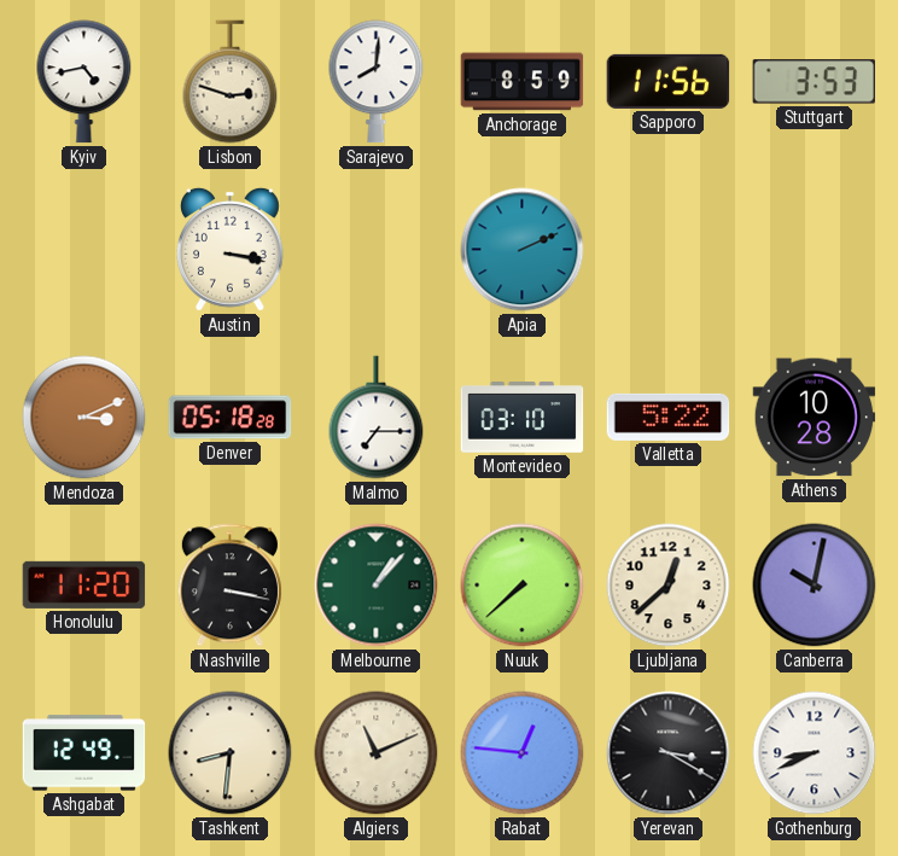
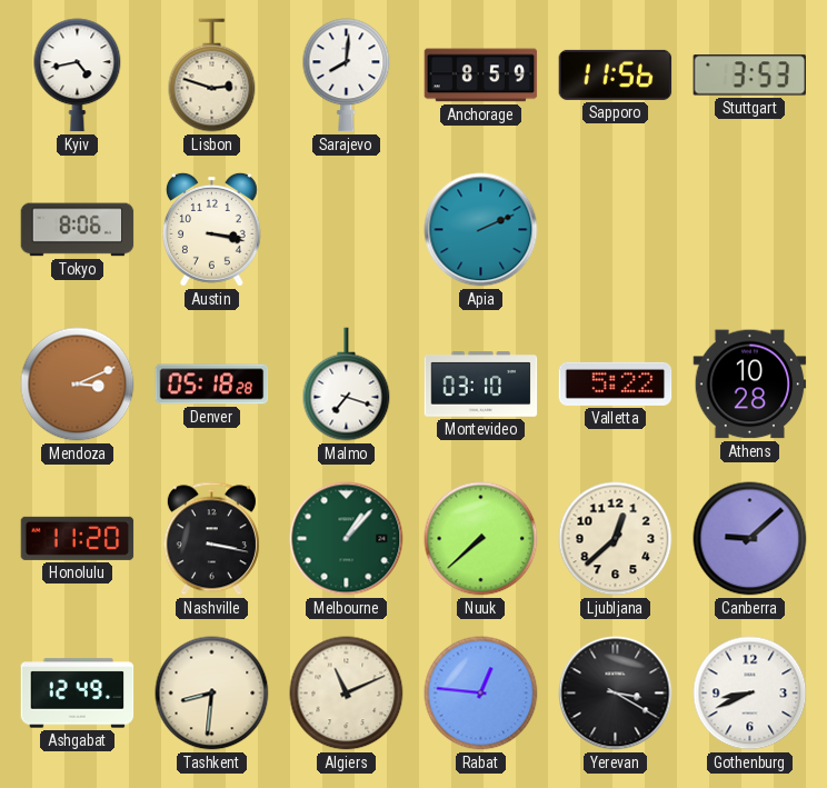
Tokyo: none -> 8:06 (78, 230)
Malmo: 7:15 -> 7:18 (347, 385)
Canberra: 10:02 -> 9:08 (750, 539)
